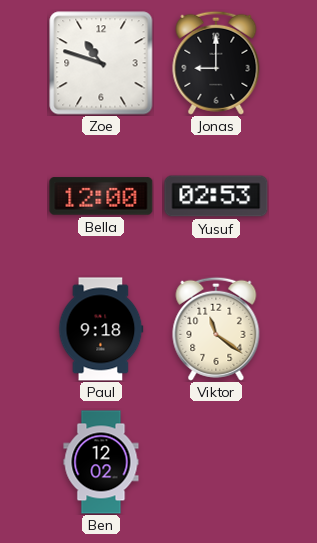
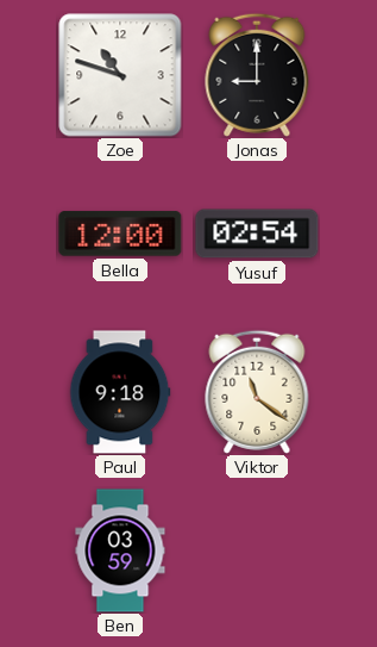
Yusuf: 02:53 -> 02:54 (257, 234)
Ben: 12:02 -> 03:59 (120, 550)
